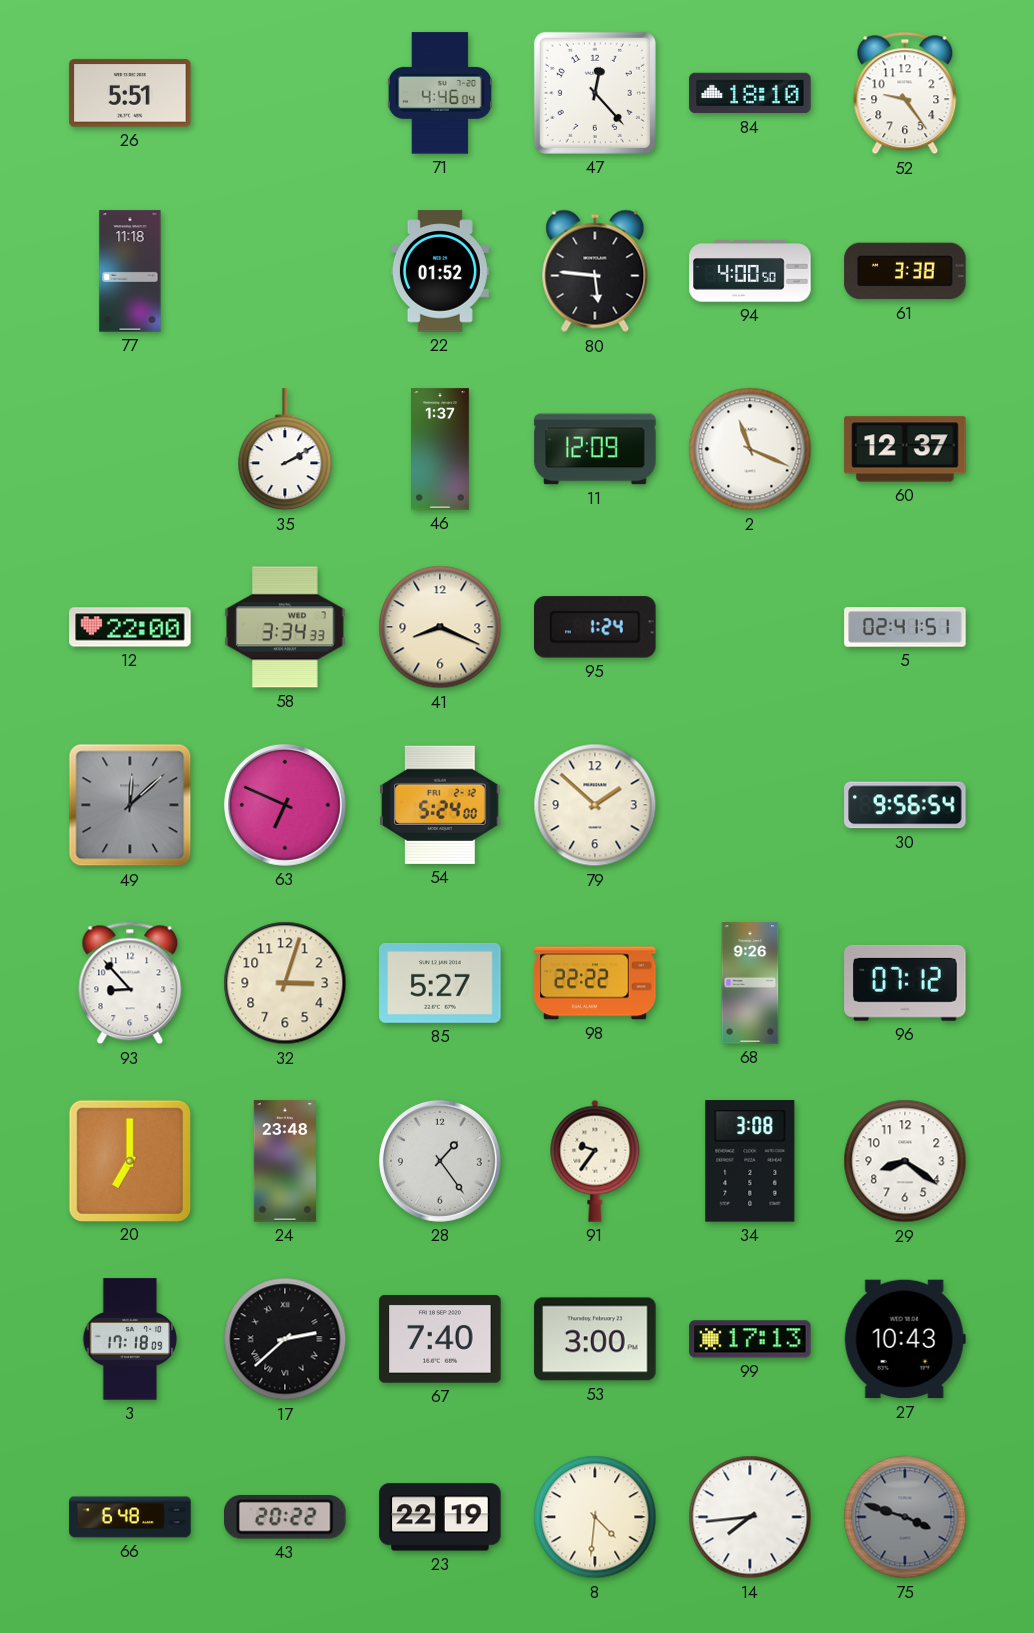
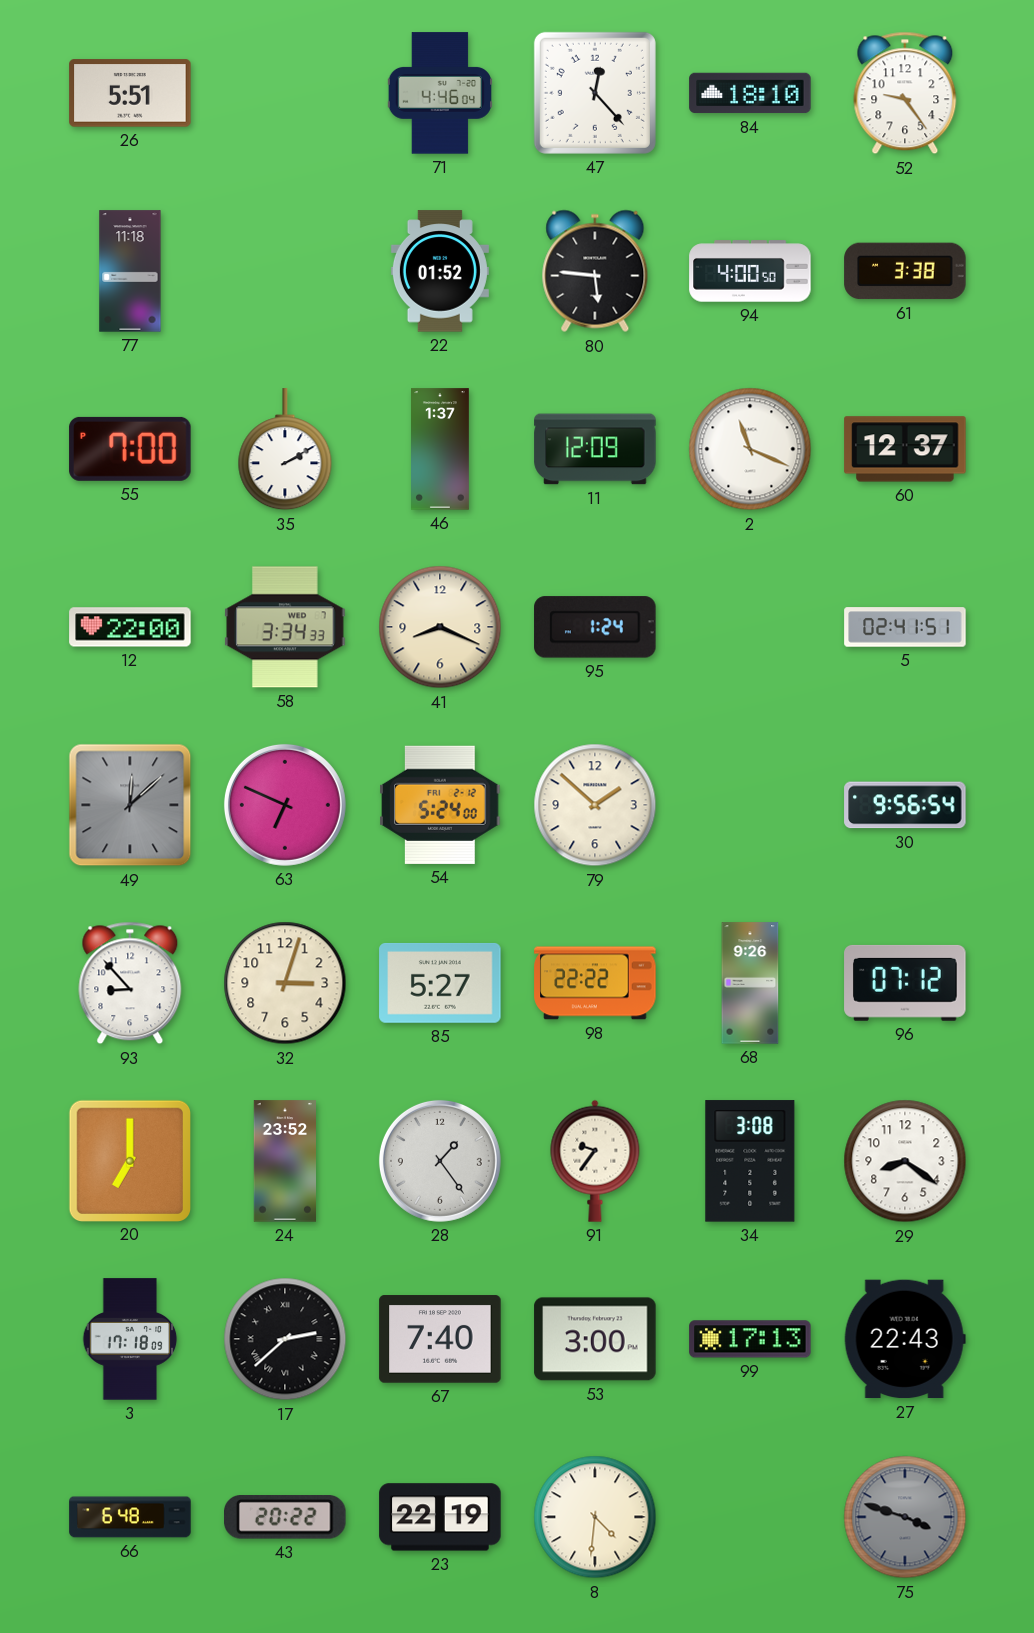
55: none -> 7:00 (130, 449)
24: 23:48 -> 23:52 (285, 1161)
27: 10:43 -> 22:43 (905, 1339)
14: 7:44 -> none (750, 1517)
